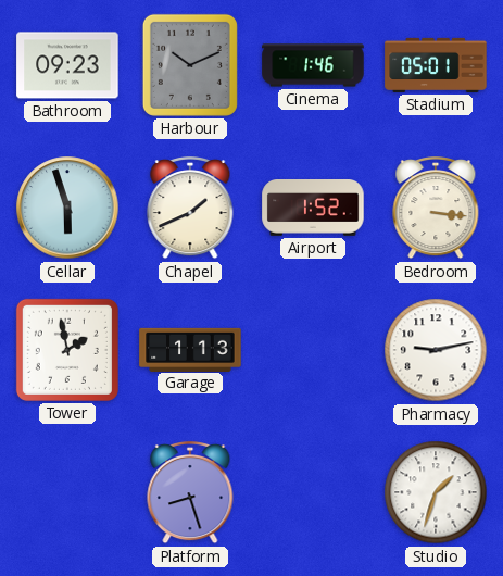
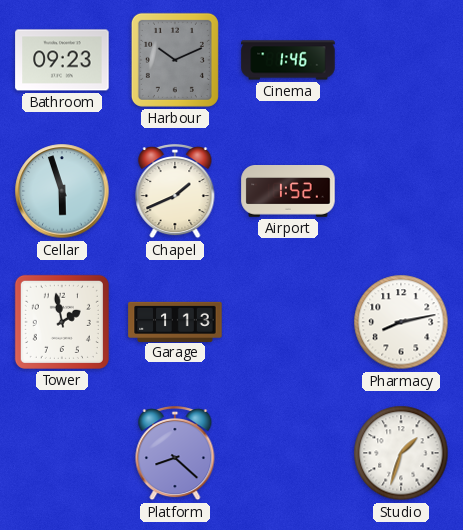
Stadium: 05:01 -> none (436, 65)
Bedroom: 3:16 -> none (436, 208)
Pharmacy: 9:13 -> 8:13 (401, 322)
Platform: 8:27 -> 8:22 (175, 453)
